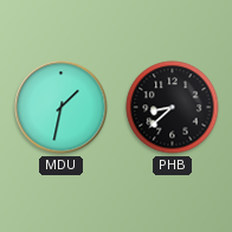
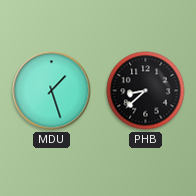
MDU: 1:32 -> 1:27 (52, 91)
